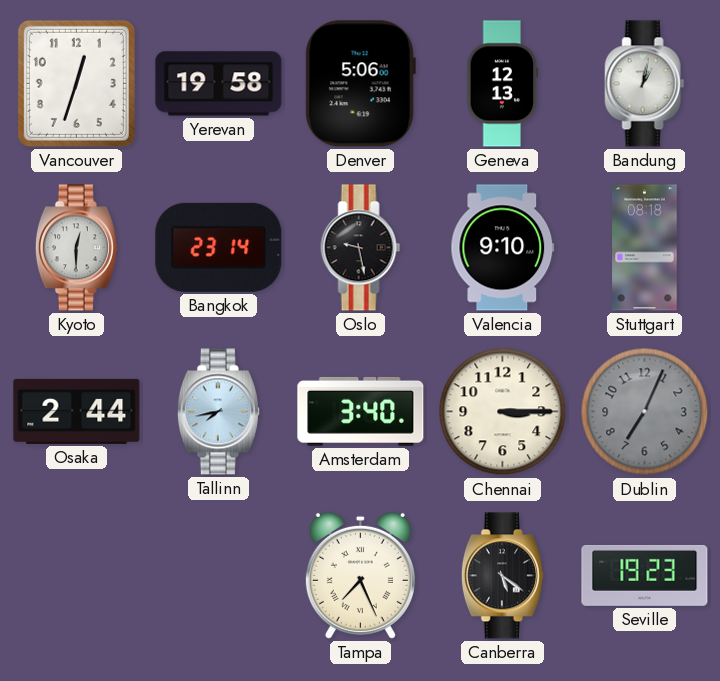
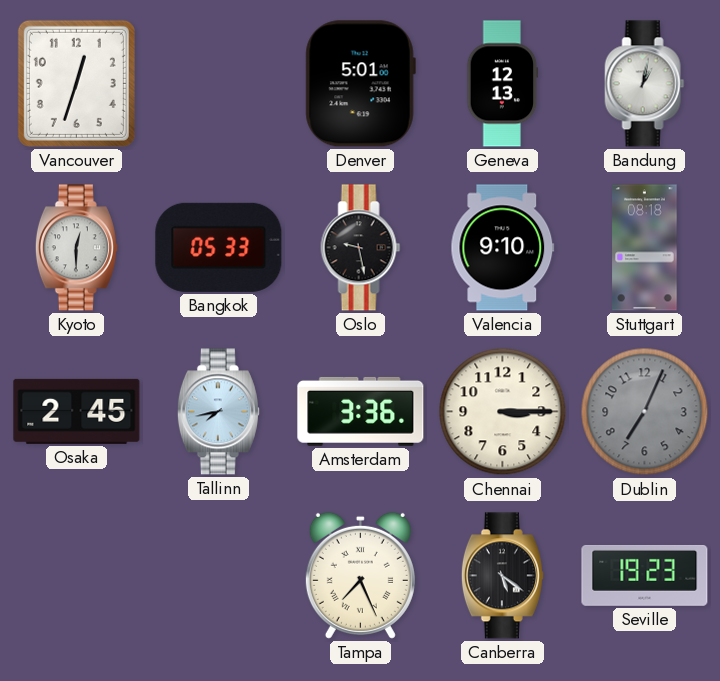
Yerevan: 19:58 -> none (219, 84)
Denver: 5:06 -> 5:01 (360, 84)
Bangkok: 23:14 -> 05:33 (219, 247)
Osaka: 2:44 -> 2:45 (77, 411)
Amsterdam: 3:40 -> 3:36 (361, 411)
